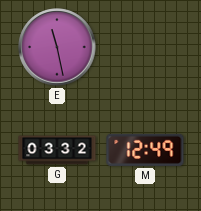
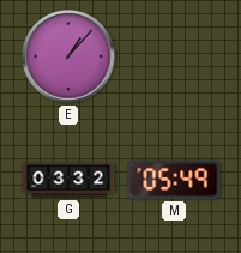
E: 11:28 -> 1:07 (68, 56)
M: 12:49 -> 05:49 (174, 180)
